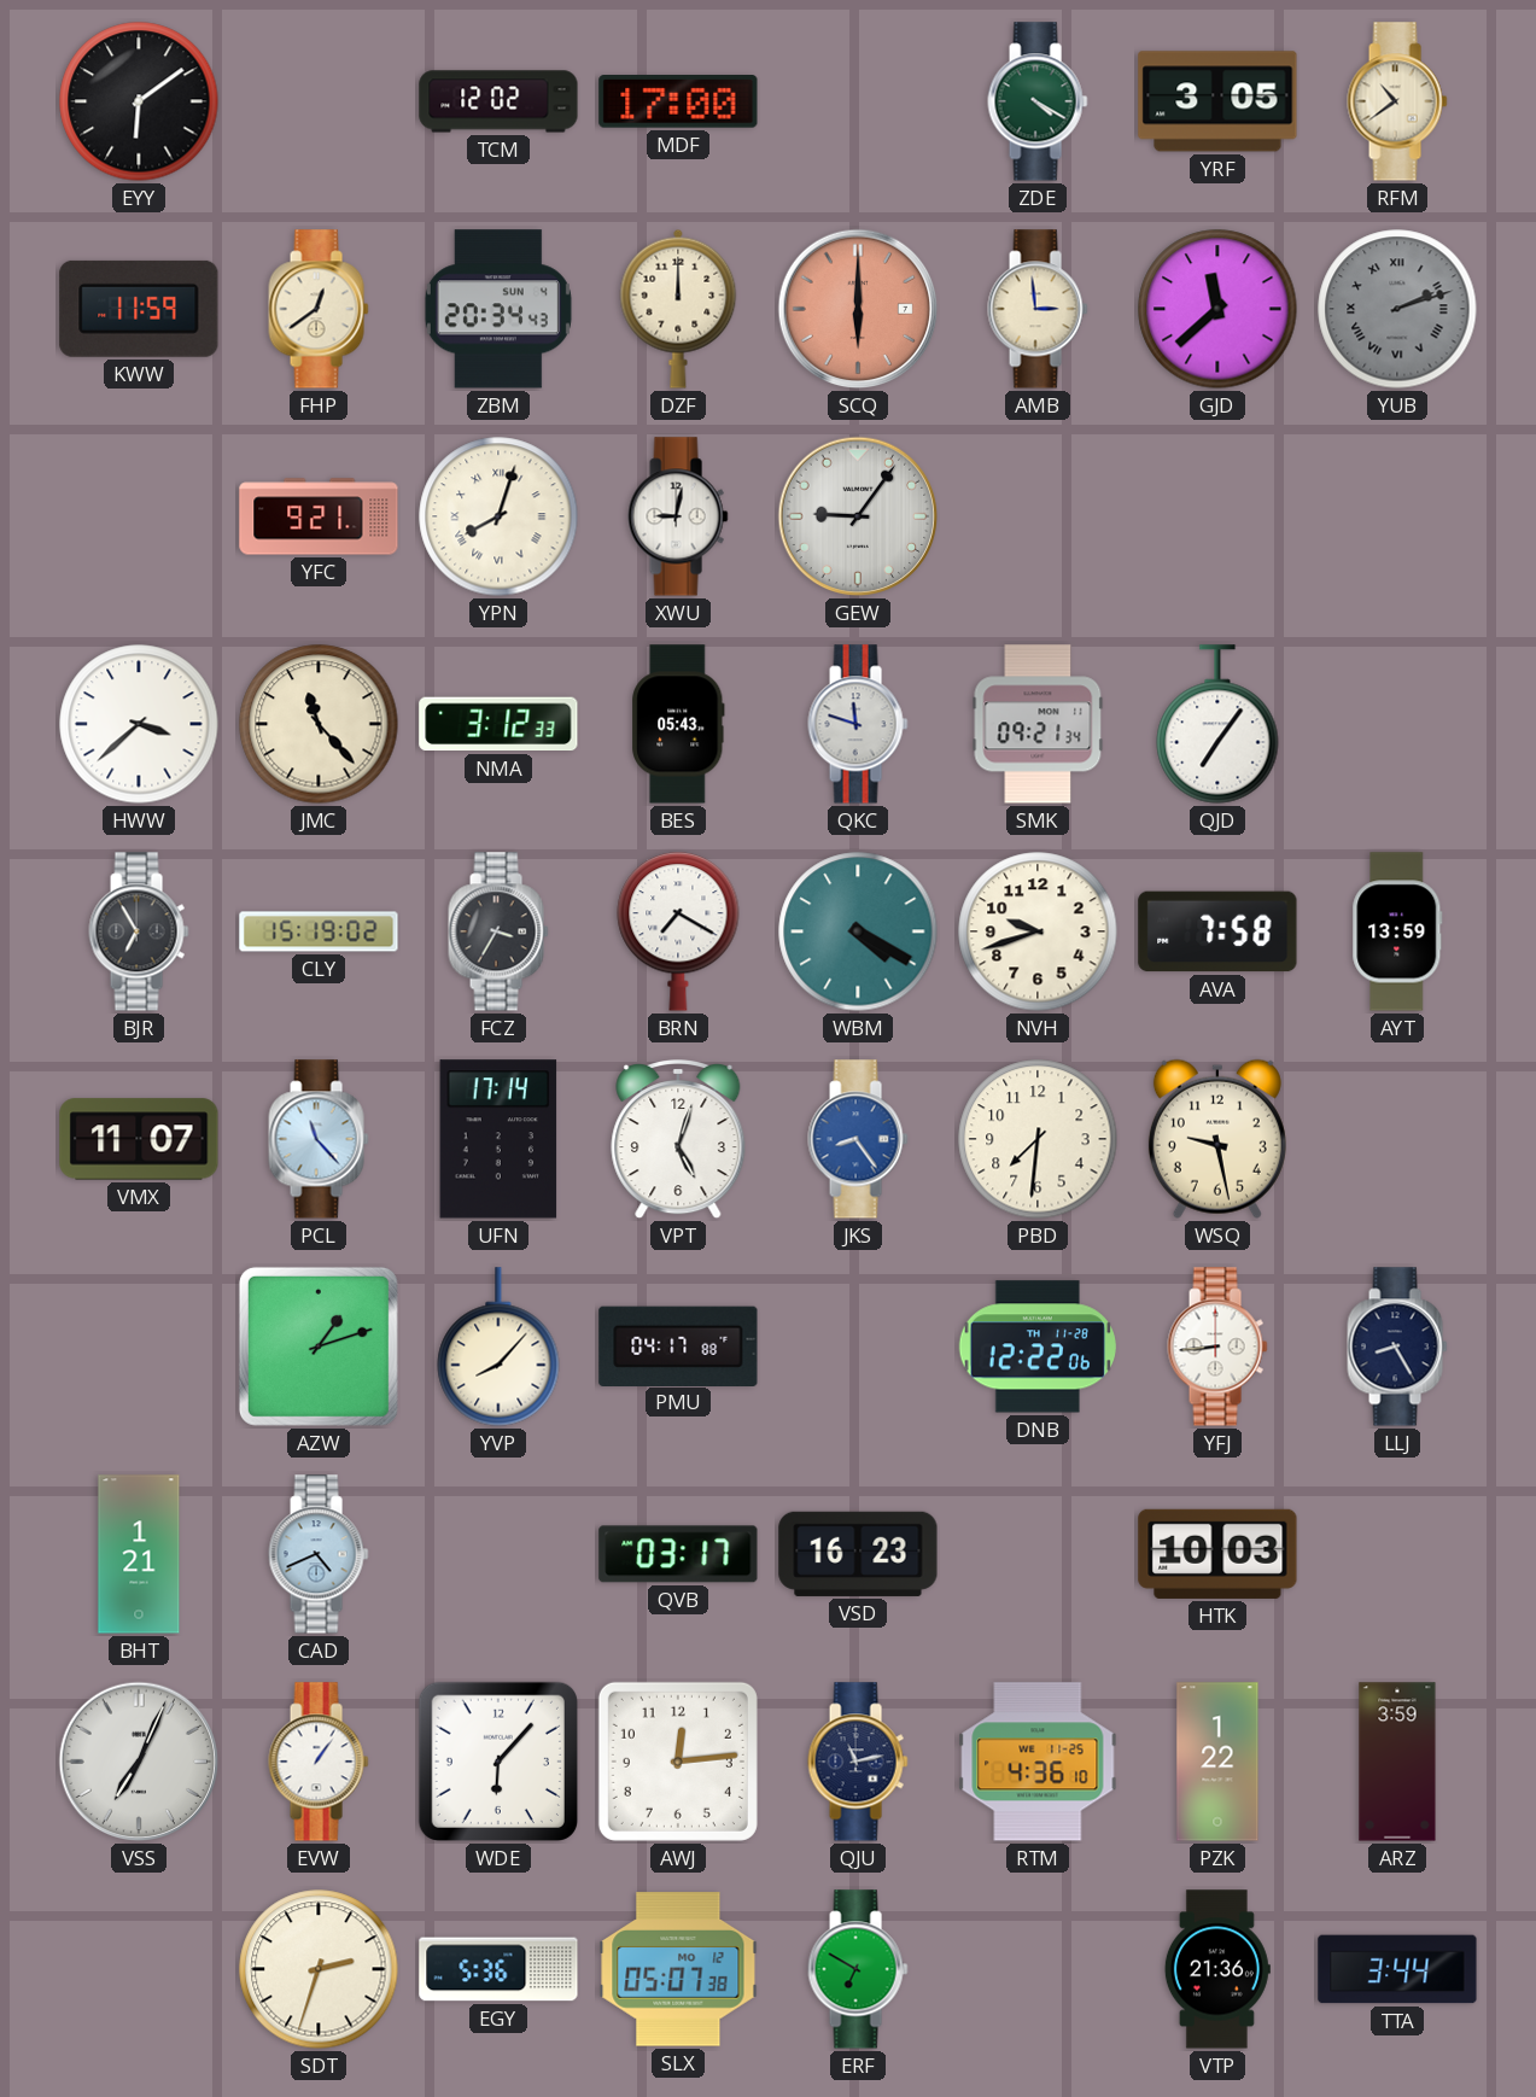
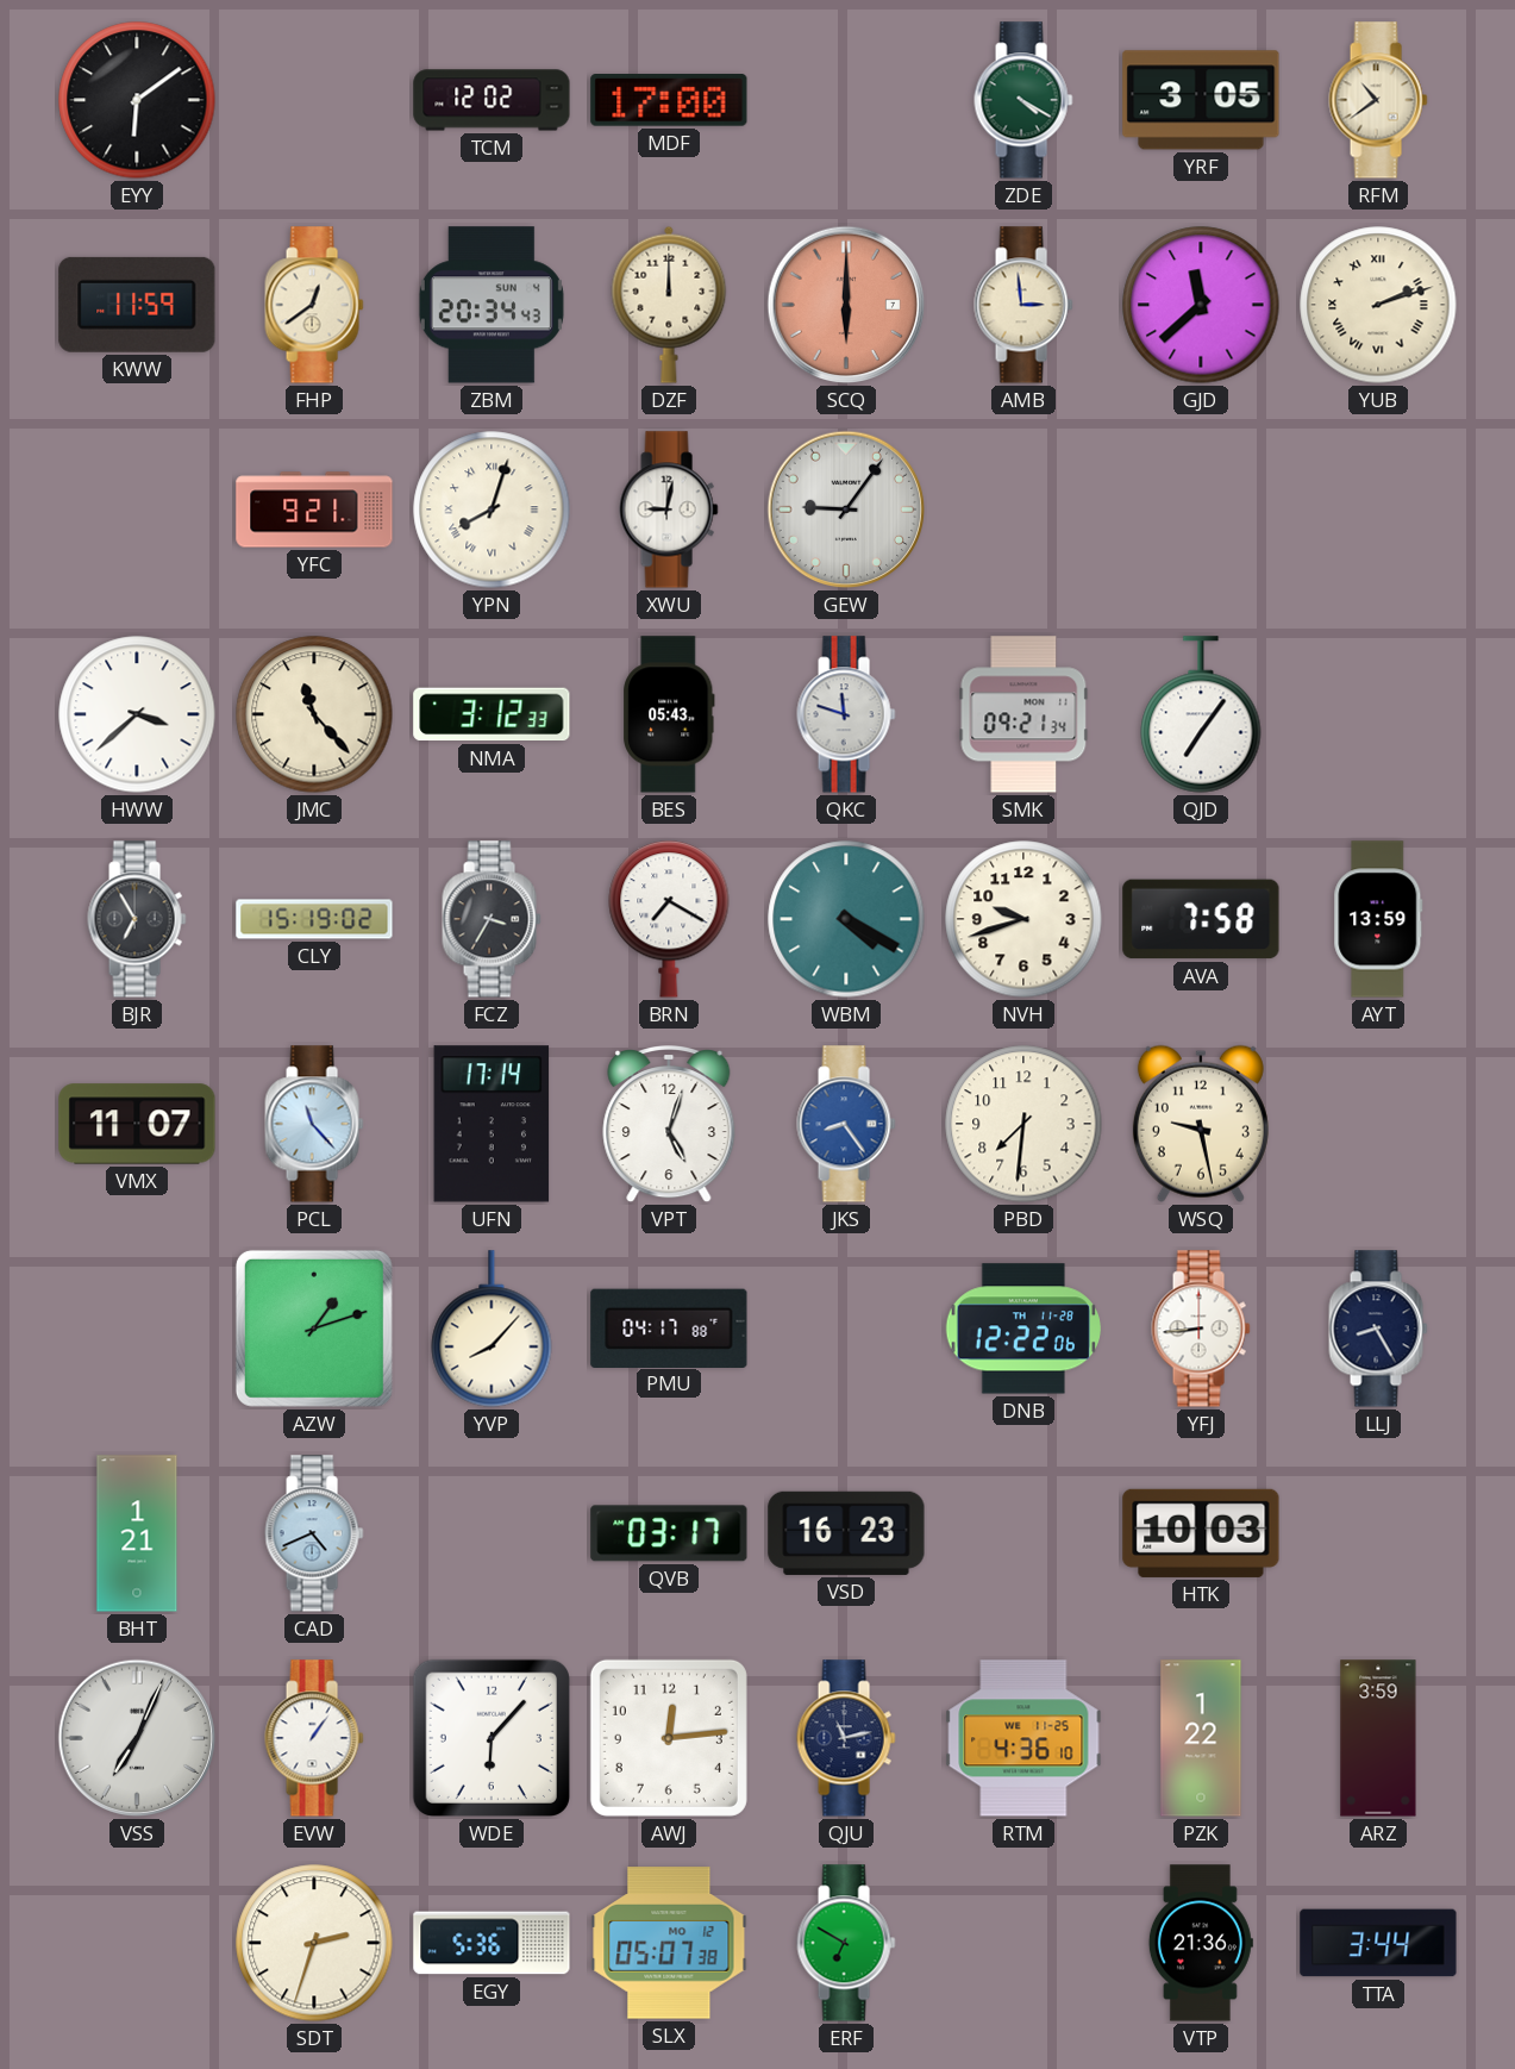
YUB dial: grey -> cream (1378, 305)
